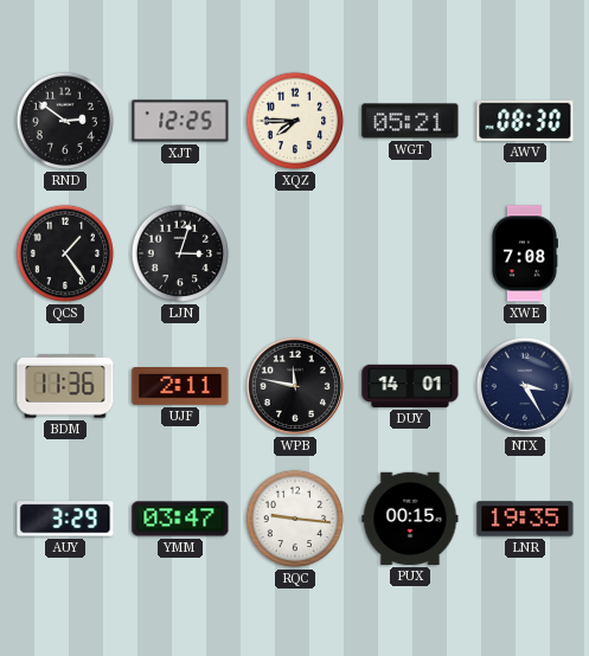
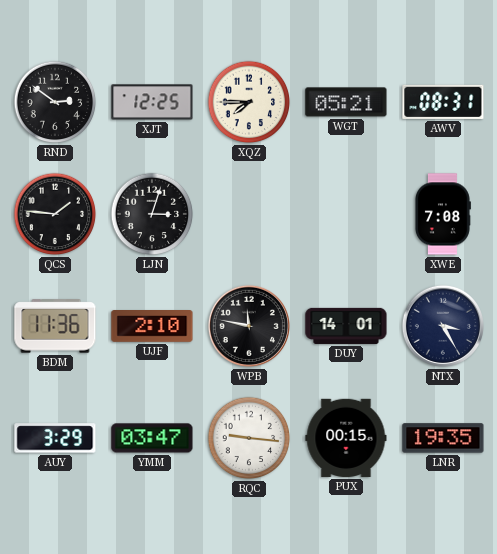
AWV: 08:30 -> 08:31 (443, 102)
QCS: 1:24 -> 1:46 (55, 214)
UJF: 2:11 -> 2:10 (152, 327)
